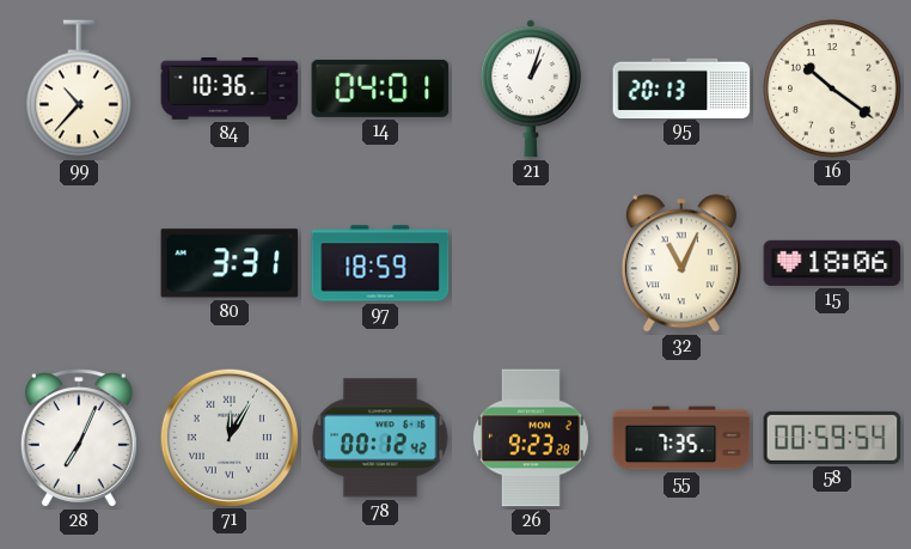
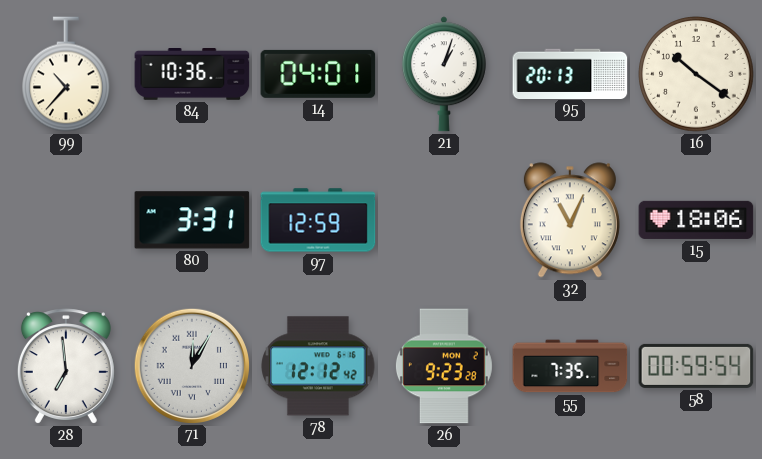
97: 18:59 -> 12:59 (318, 220)
28: 7:04 -> 6:59 (66, 366)
78: 00:12 -> 12:12 (318, 366)
